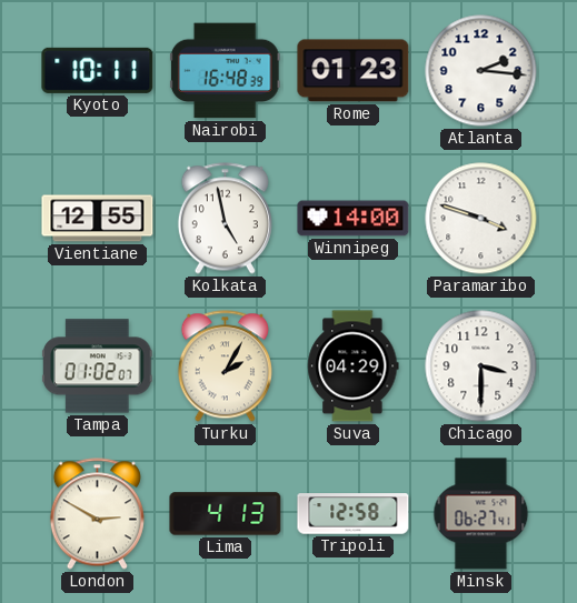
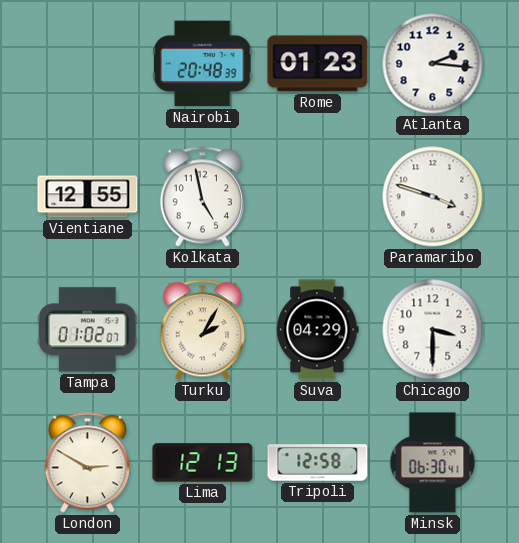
Kyoto: 10:11 -> none (98, 70)
Nairobi: 16:48 -> 20:48 (202, 64)
Winnipeg: 14:00 -> none (354, 219)
Lima: 4:13 -> 12:13 (203, 463)
Minsk: 06:27 -> 06:30 (433, 463)
